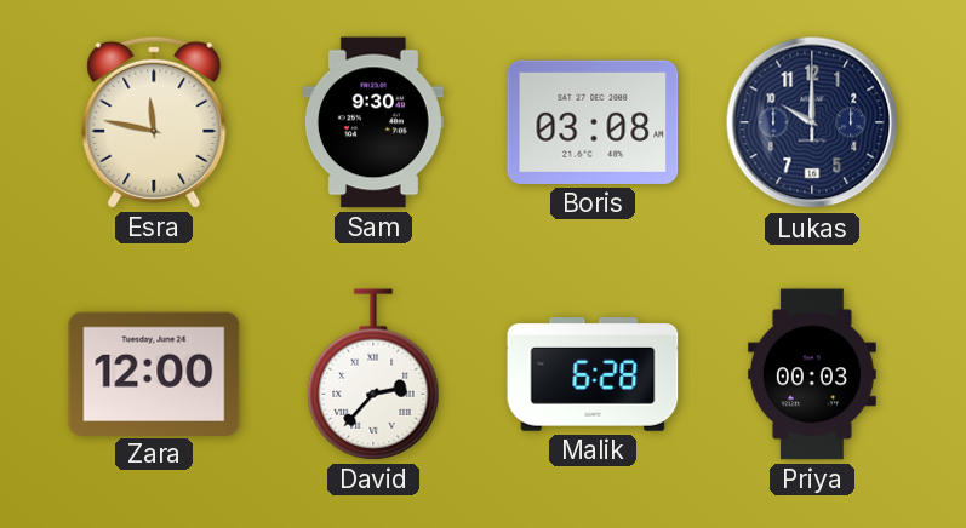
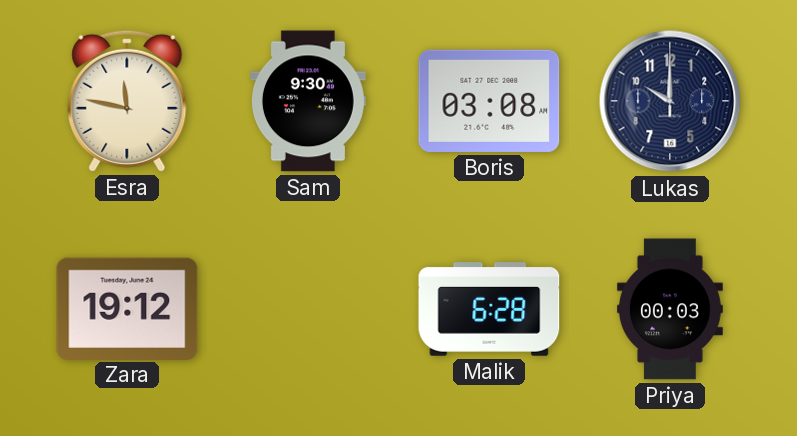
Zara: 12:00 -> 19:12 (127, 308)
David: 2:37 -> none (373, 374)
